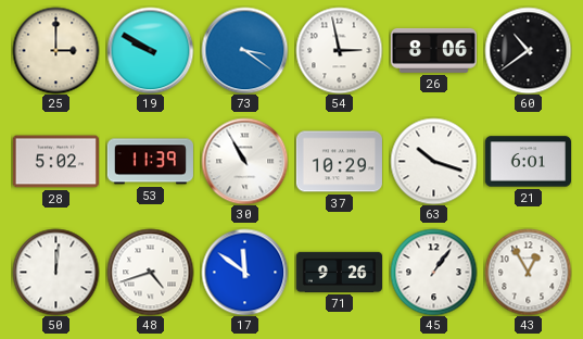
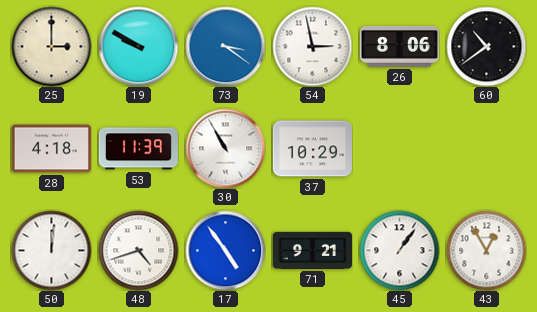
28: 5:02 -> 4:18 (51, 149)
63: 10:18 -> none (433, 161)
21: 6:01 -> none (528, 162)
17: 11:51 -> 4:54 (225, 250)
71: 9:26 -> 9:21 (312, 250)
